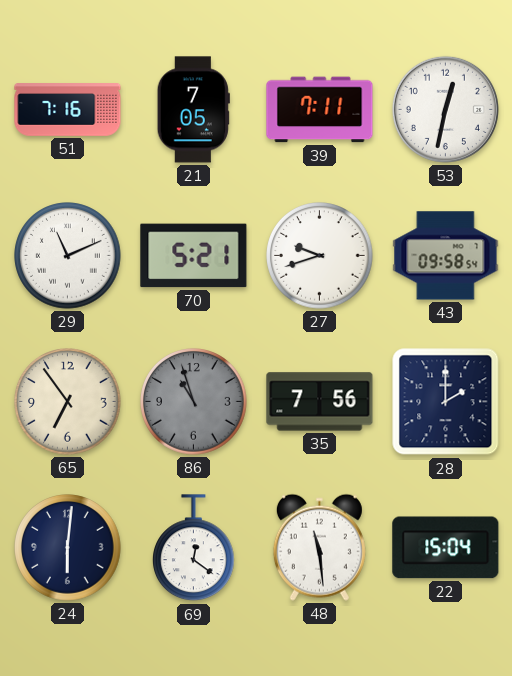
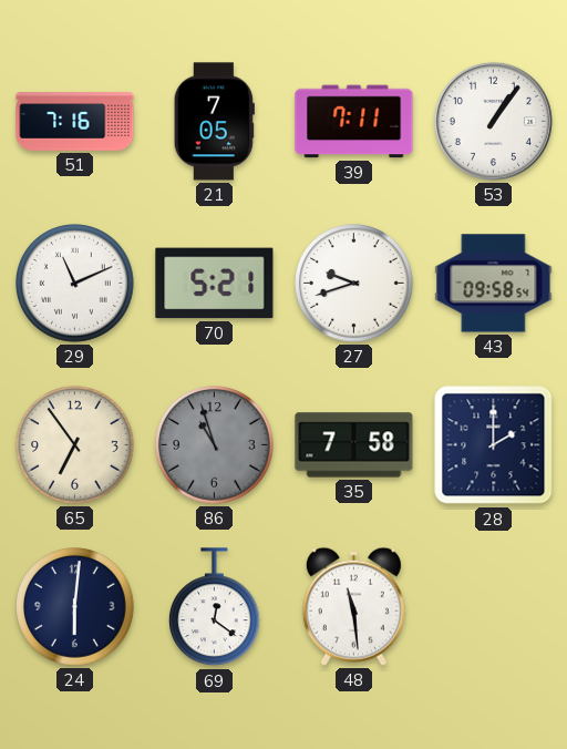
53: 12:32 -> 1:06 (493, 121)
35: 7:56 -> 7:58 (354, 445)
22: 15:04 -> none (446, 548)
